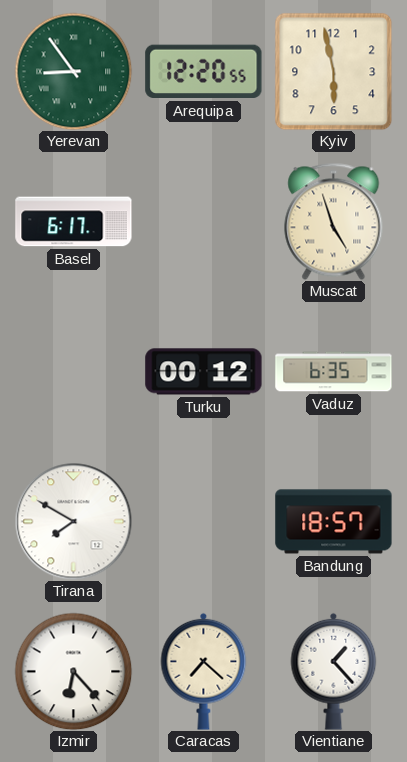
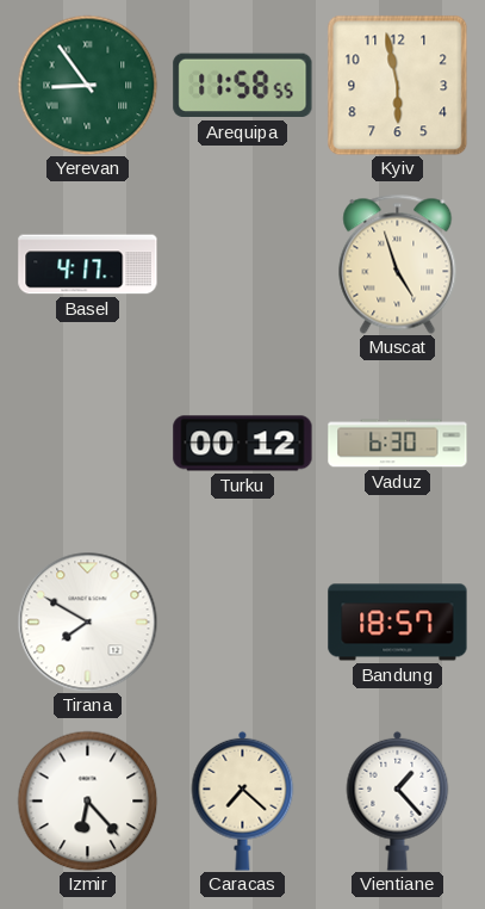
Arequipa: 12:20 -> 11:58 (243, 86)
Basel: 6:17 -> 4:17 (88, 265)
Vaduz: 6:35 -> 6:30 (398, 444)
